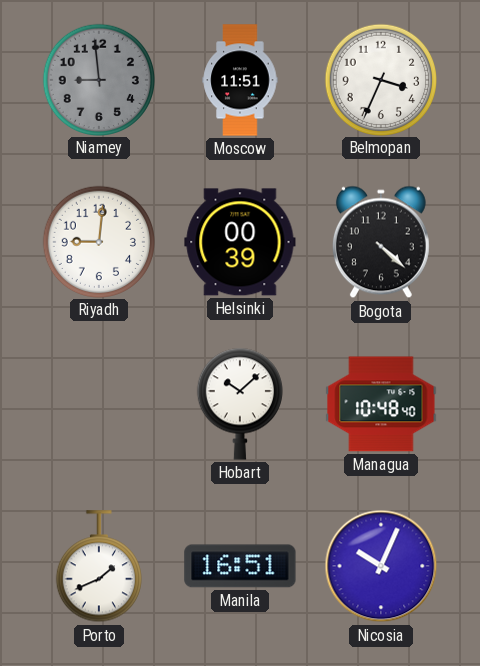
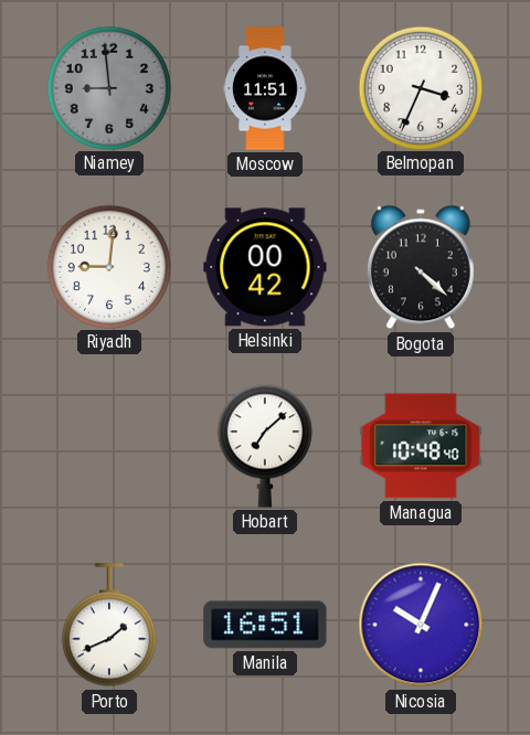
Helsinki: 00:39 -> 00:42 (265, 267)
Hobart: 10:08 -> 7:08 (265, 446)
